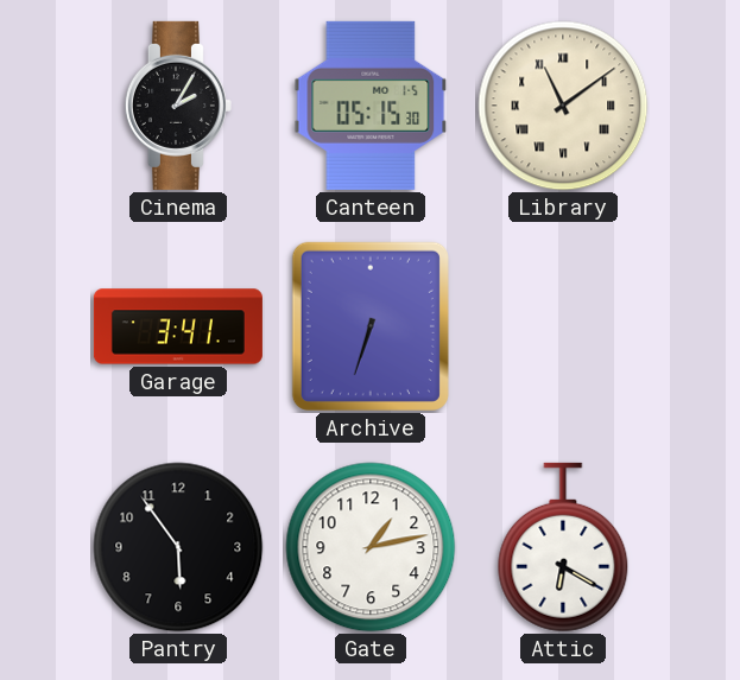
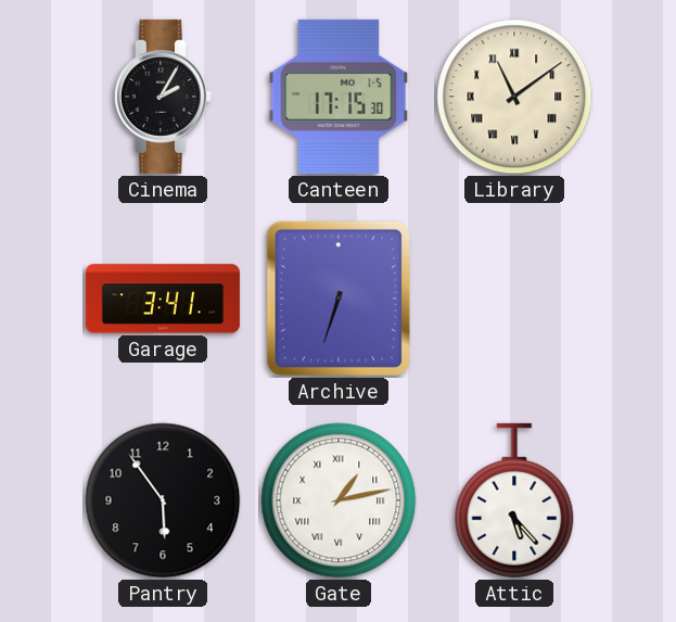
Canteen: 05:15 -> 17:15 (339, 97)
Gate numerals: Arabic -> Roman (339, 500)
Attic: 6:20 -> 5:23 (514, 500)
